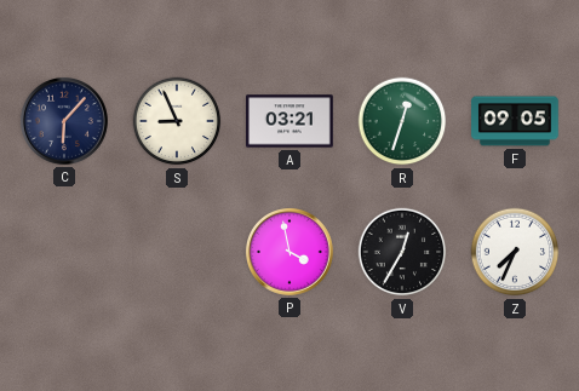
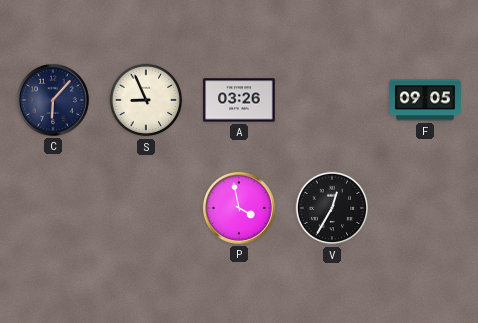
A: 03:21 -> 03:26 (239, 100)
R: 12:33 -> none (402, 121)
Z: 7:34 -> none (515, 252)
